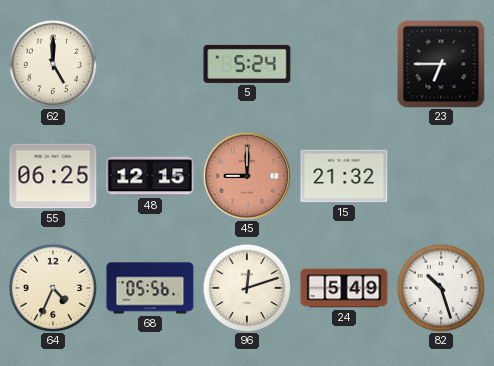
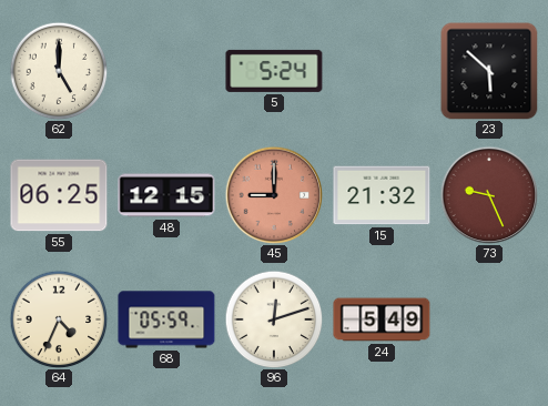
23: 6:45 -> 5:52 (489, 71)
73: none -> 9:26 (489, 195)
68: 05:56 -> 05:59 (166, 319)
82: 10:27 -> none (441, 288)
